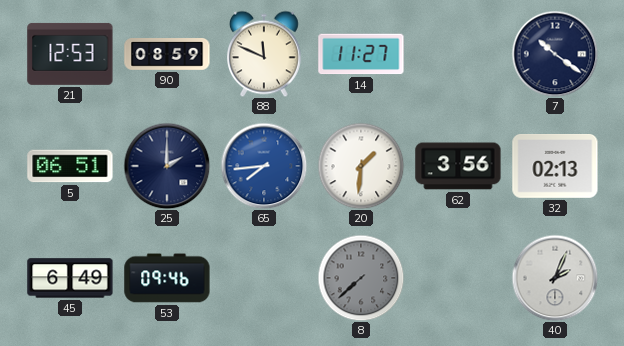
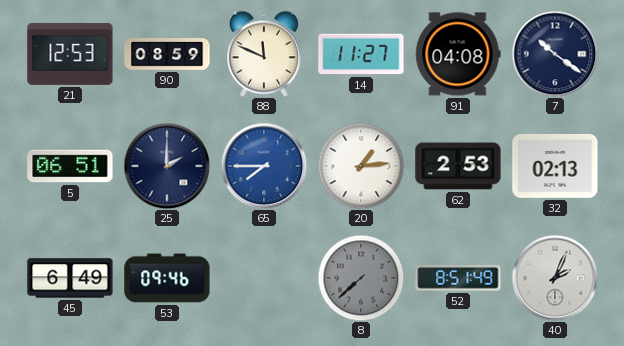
91: none -> 04:08 (458, 54)
65: 7:44 -> 7:45 (264, 166)
20: 1:31 -> 1:14 (361, 166)
62: 3:56 -> 2:53 (458, 166)
52: none -> 8:51 (458, 279)
